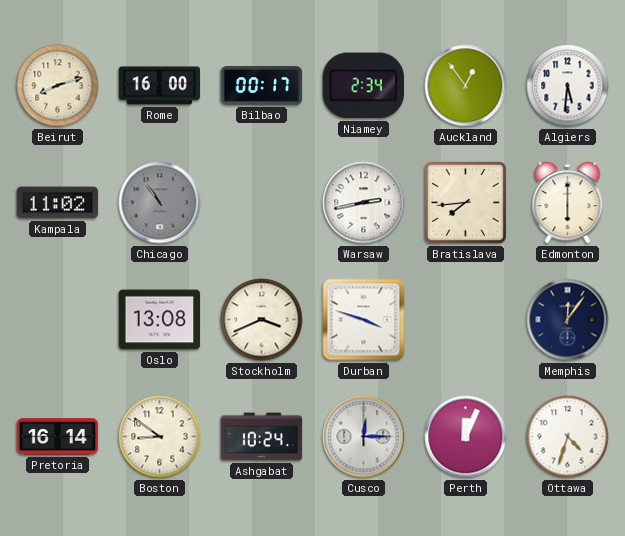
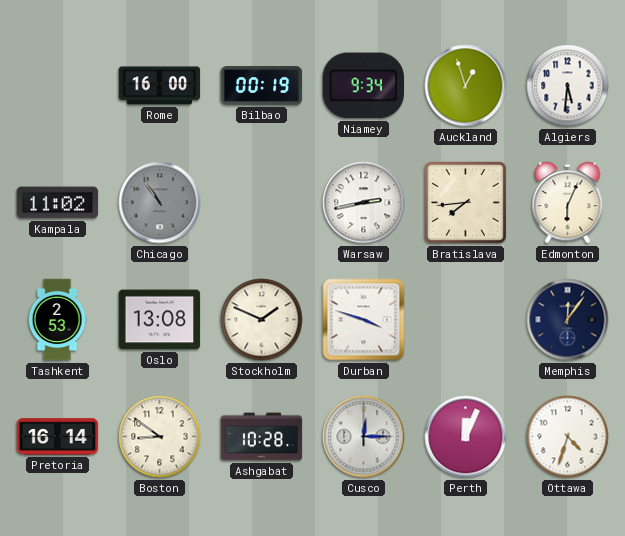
Beirut: 8:12 -> none (58, 86)
Bilbao: 00:17 -> 00:19 (262, 86)
Niamey: 2:34 -> 9:34 (363, 86)
Auckland: 12:54 -> 12:57 (466, 86)
Edmonton: 6:00 -> 6:04 (568, 203)
Tashkent: none -> 2:53 (57, 320)
Stockholm: 3:41 -> 1:49 (262, 320)
Ashgabat: 10:24 -> 10:28 (262, 437)
